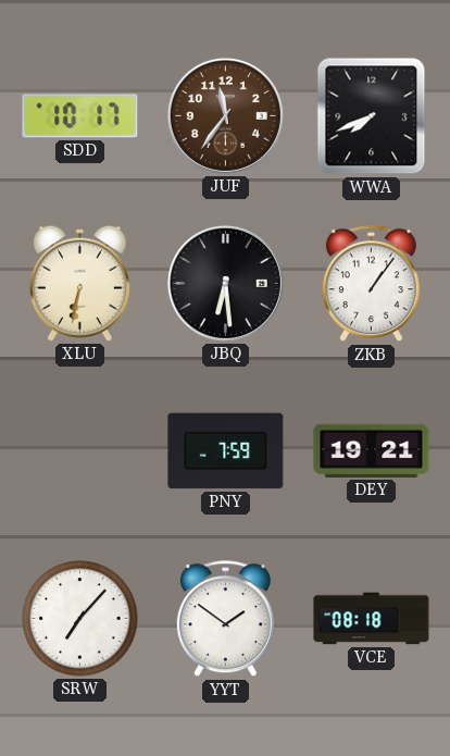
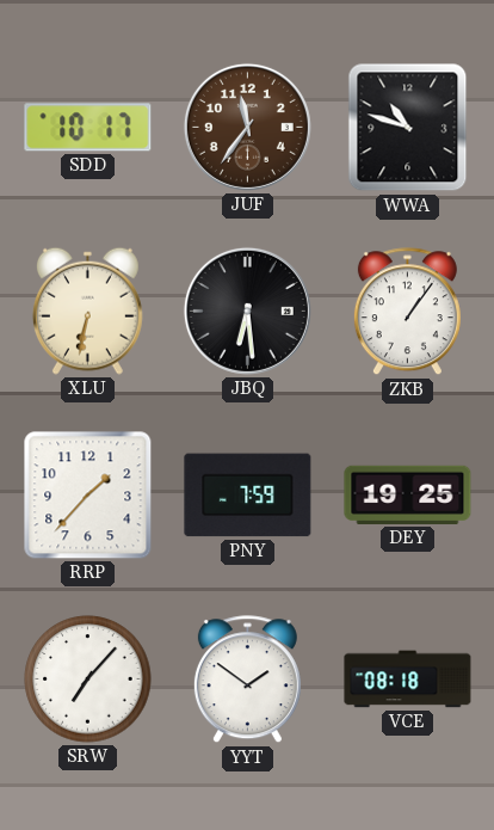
WWA: 7:41 -> 10:48 (408, 128)
RRP: none -> 1:37 (88, 496)
DEY: 19:21 -> 19:25 (408, 494)
